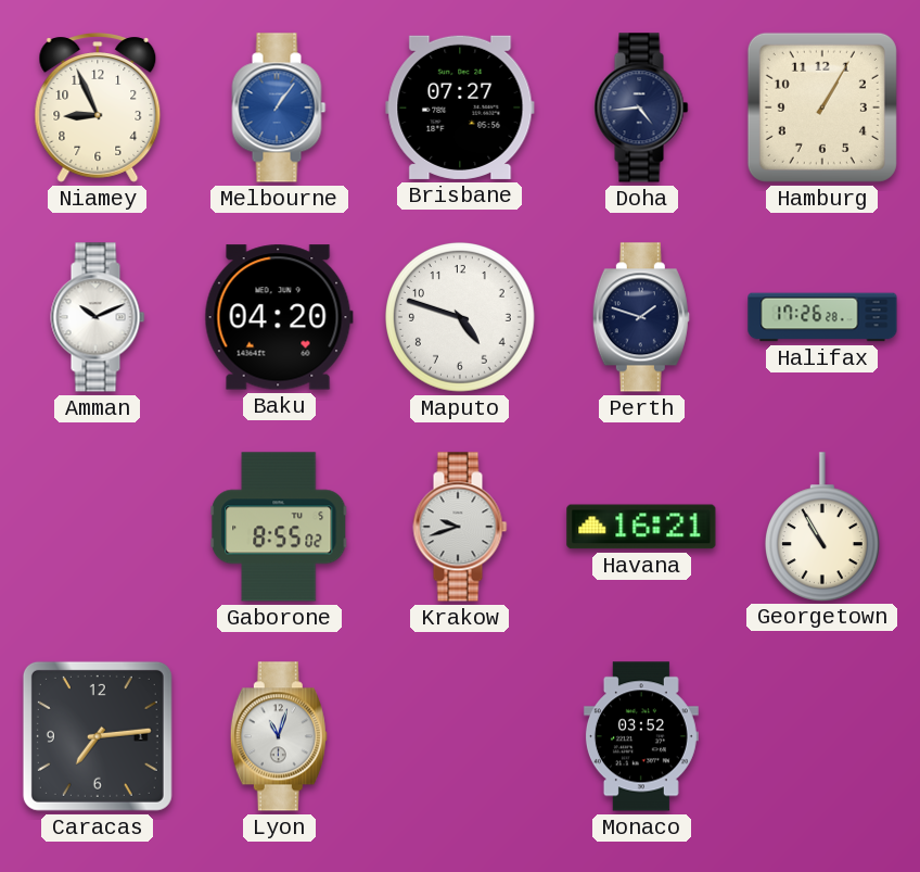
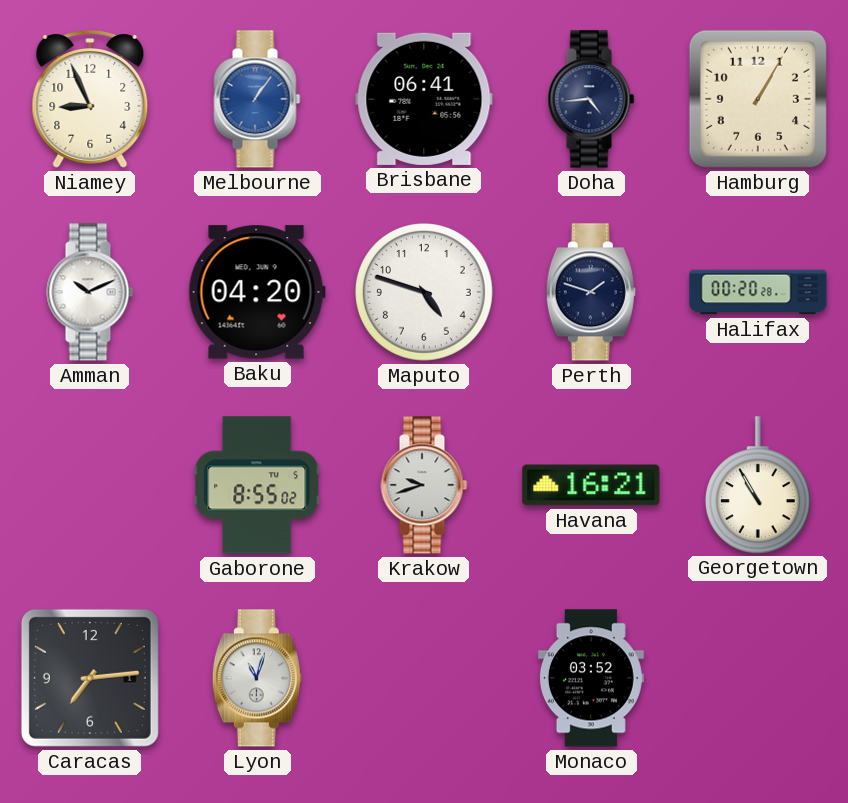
Brisbane: 07:27 -> 06:41 (424, 99)
Halifax: 17:26 -> 00:20 (758, 292)
